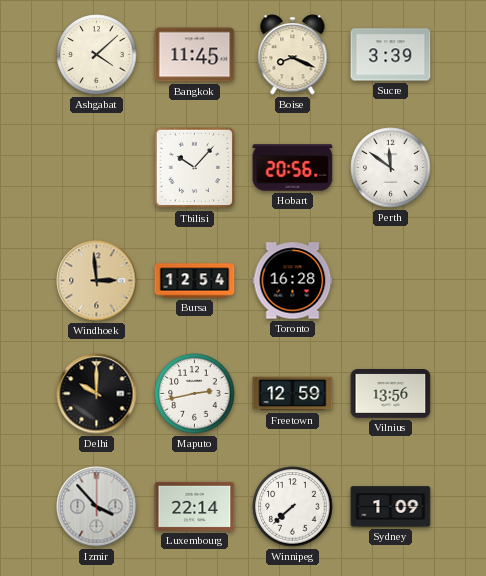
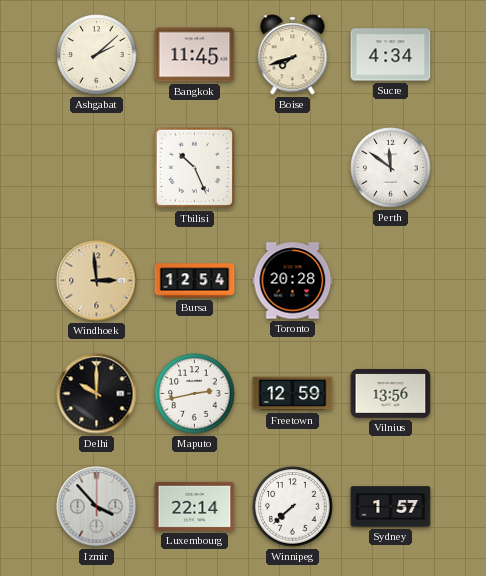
Ashgabat: 4:08 -> 2:08 (97, 55)
Boise: 8:19 -> 7:42 (293, 55)
Sucre: 3:39 -> 4:34 (391, 55)
Tbilisi: 10:07 -> 10:26 (195, 168)
Hobart: 20:56 -> none (293, 168)
Toronto: 16:28 -> 20:28 (293, 281)
Sydney: 1:09 -> 1:57 (391, 507)
